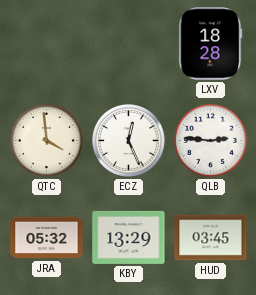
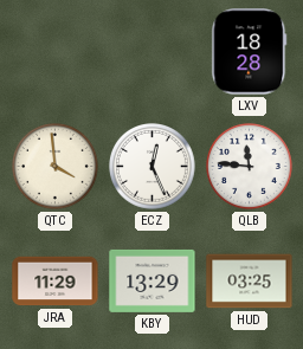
QLB: 2:46 -> 11:46 (250, 167)
JRA: 05:32 -> 11:29 (56, 282)
HUD: 03:45 -> 03:25 (250, 282)
